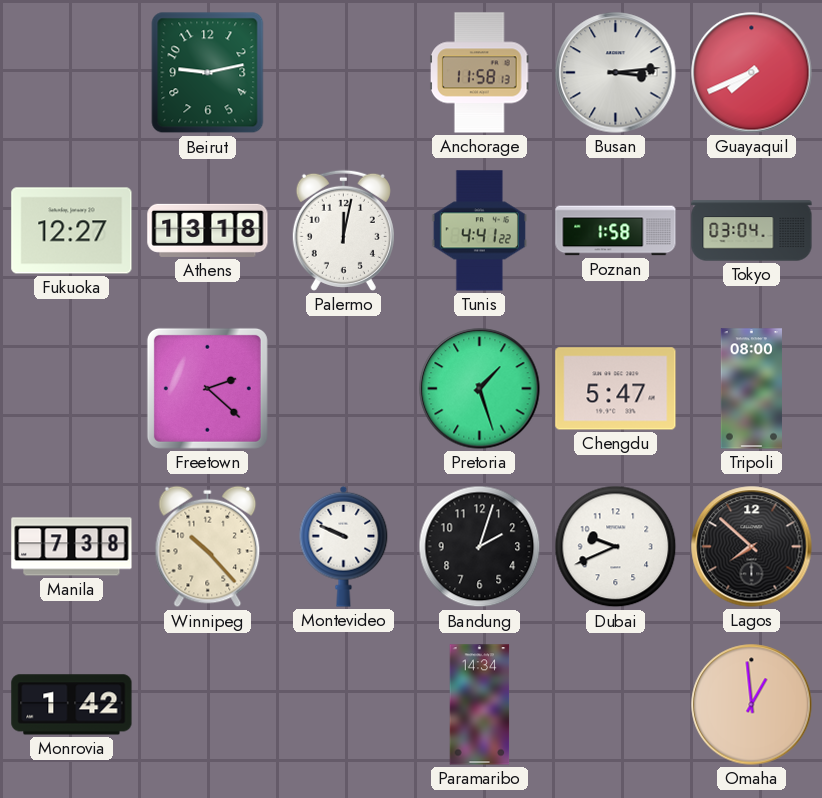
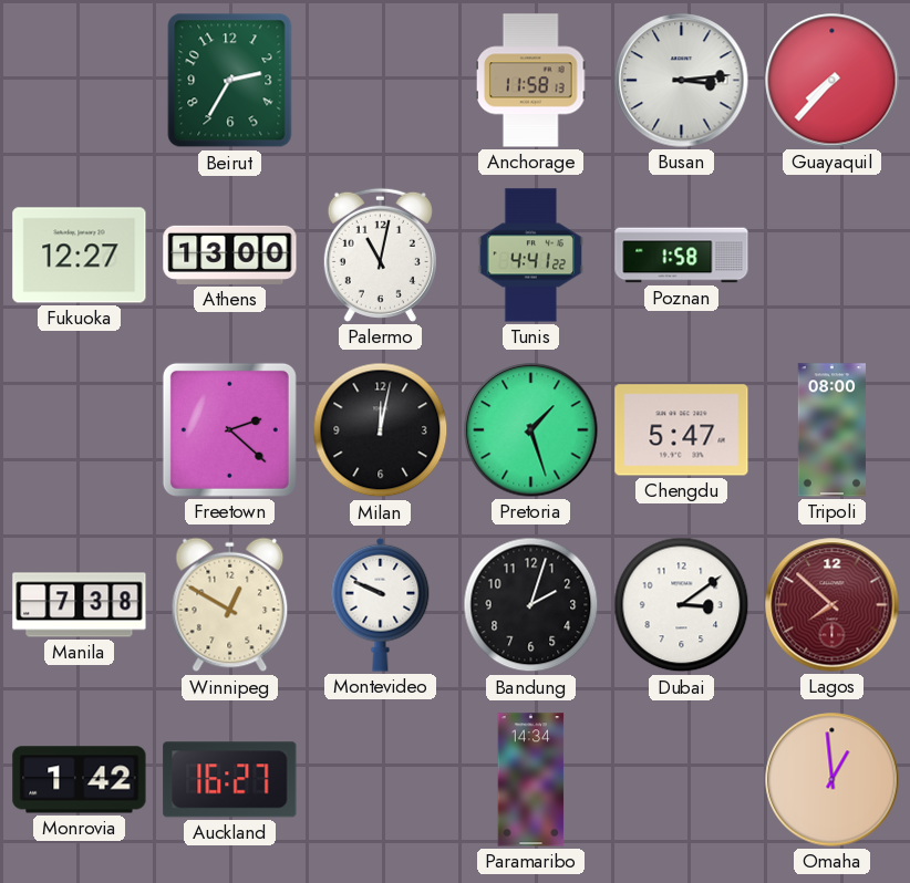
Beirut: 9:13 -> 2:35 (230, 81)
Guayaquil: 7:41 -> 7:37 (833, 81)
Athens: 13:18 -> 13:00 (230, 254)
Palermo: 12:02 -> 11:02 (380, 254)
Tokyo: 03:04 -> none (752, 231)
Milan: none -> 12:02 (381, 430)
Winnipeg: 10:23 -> 12:50 (230, 605)
Dubai: 9:41 -> 3:09 (682, 605)
Lagos dial: black -> burgundy (833, 605)
Auckland: none -> 16:27 (230, 780)
